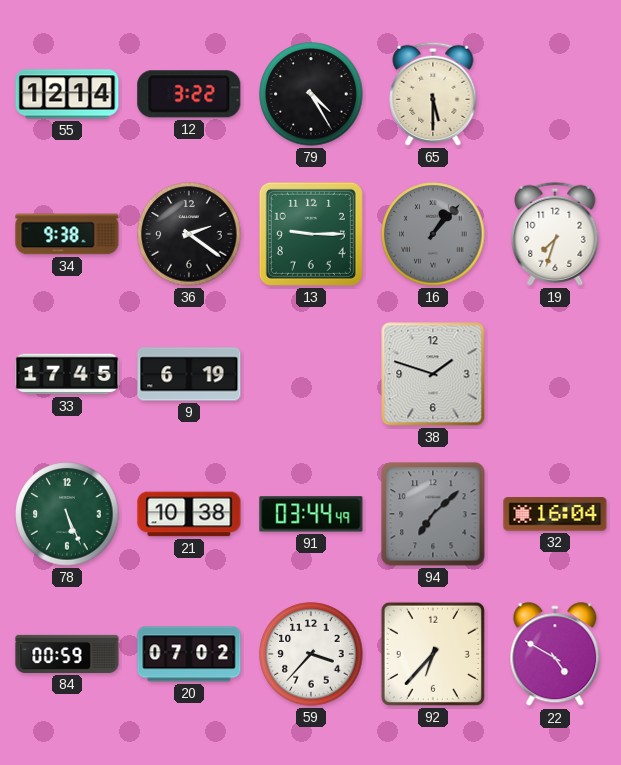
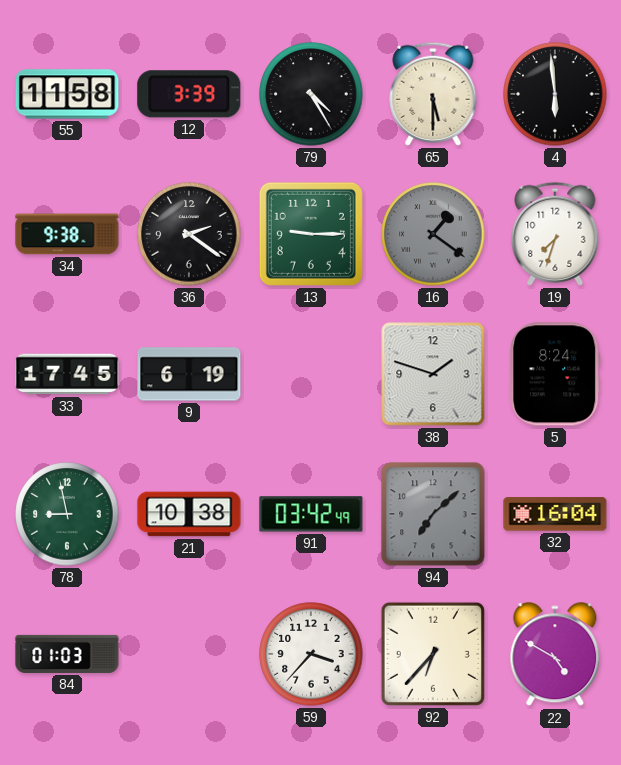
55: 12:14 -> 11:58 (67, 94)
12: 3:22 -> 3:39 (189, 94)
4: none -> 5:59 (555, 94)
16: 1:07 -> 1:21 (433, 234)
5: none -> 8:24 (555, 374)
78: 5:26 -> 8:58 (67, 514)
91: 03:44 -> 03:42 (311, 514)
84: 00:59 -> 01:03 (67, 654)
20: 07:02 -> none (189, 654)
